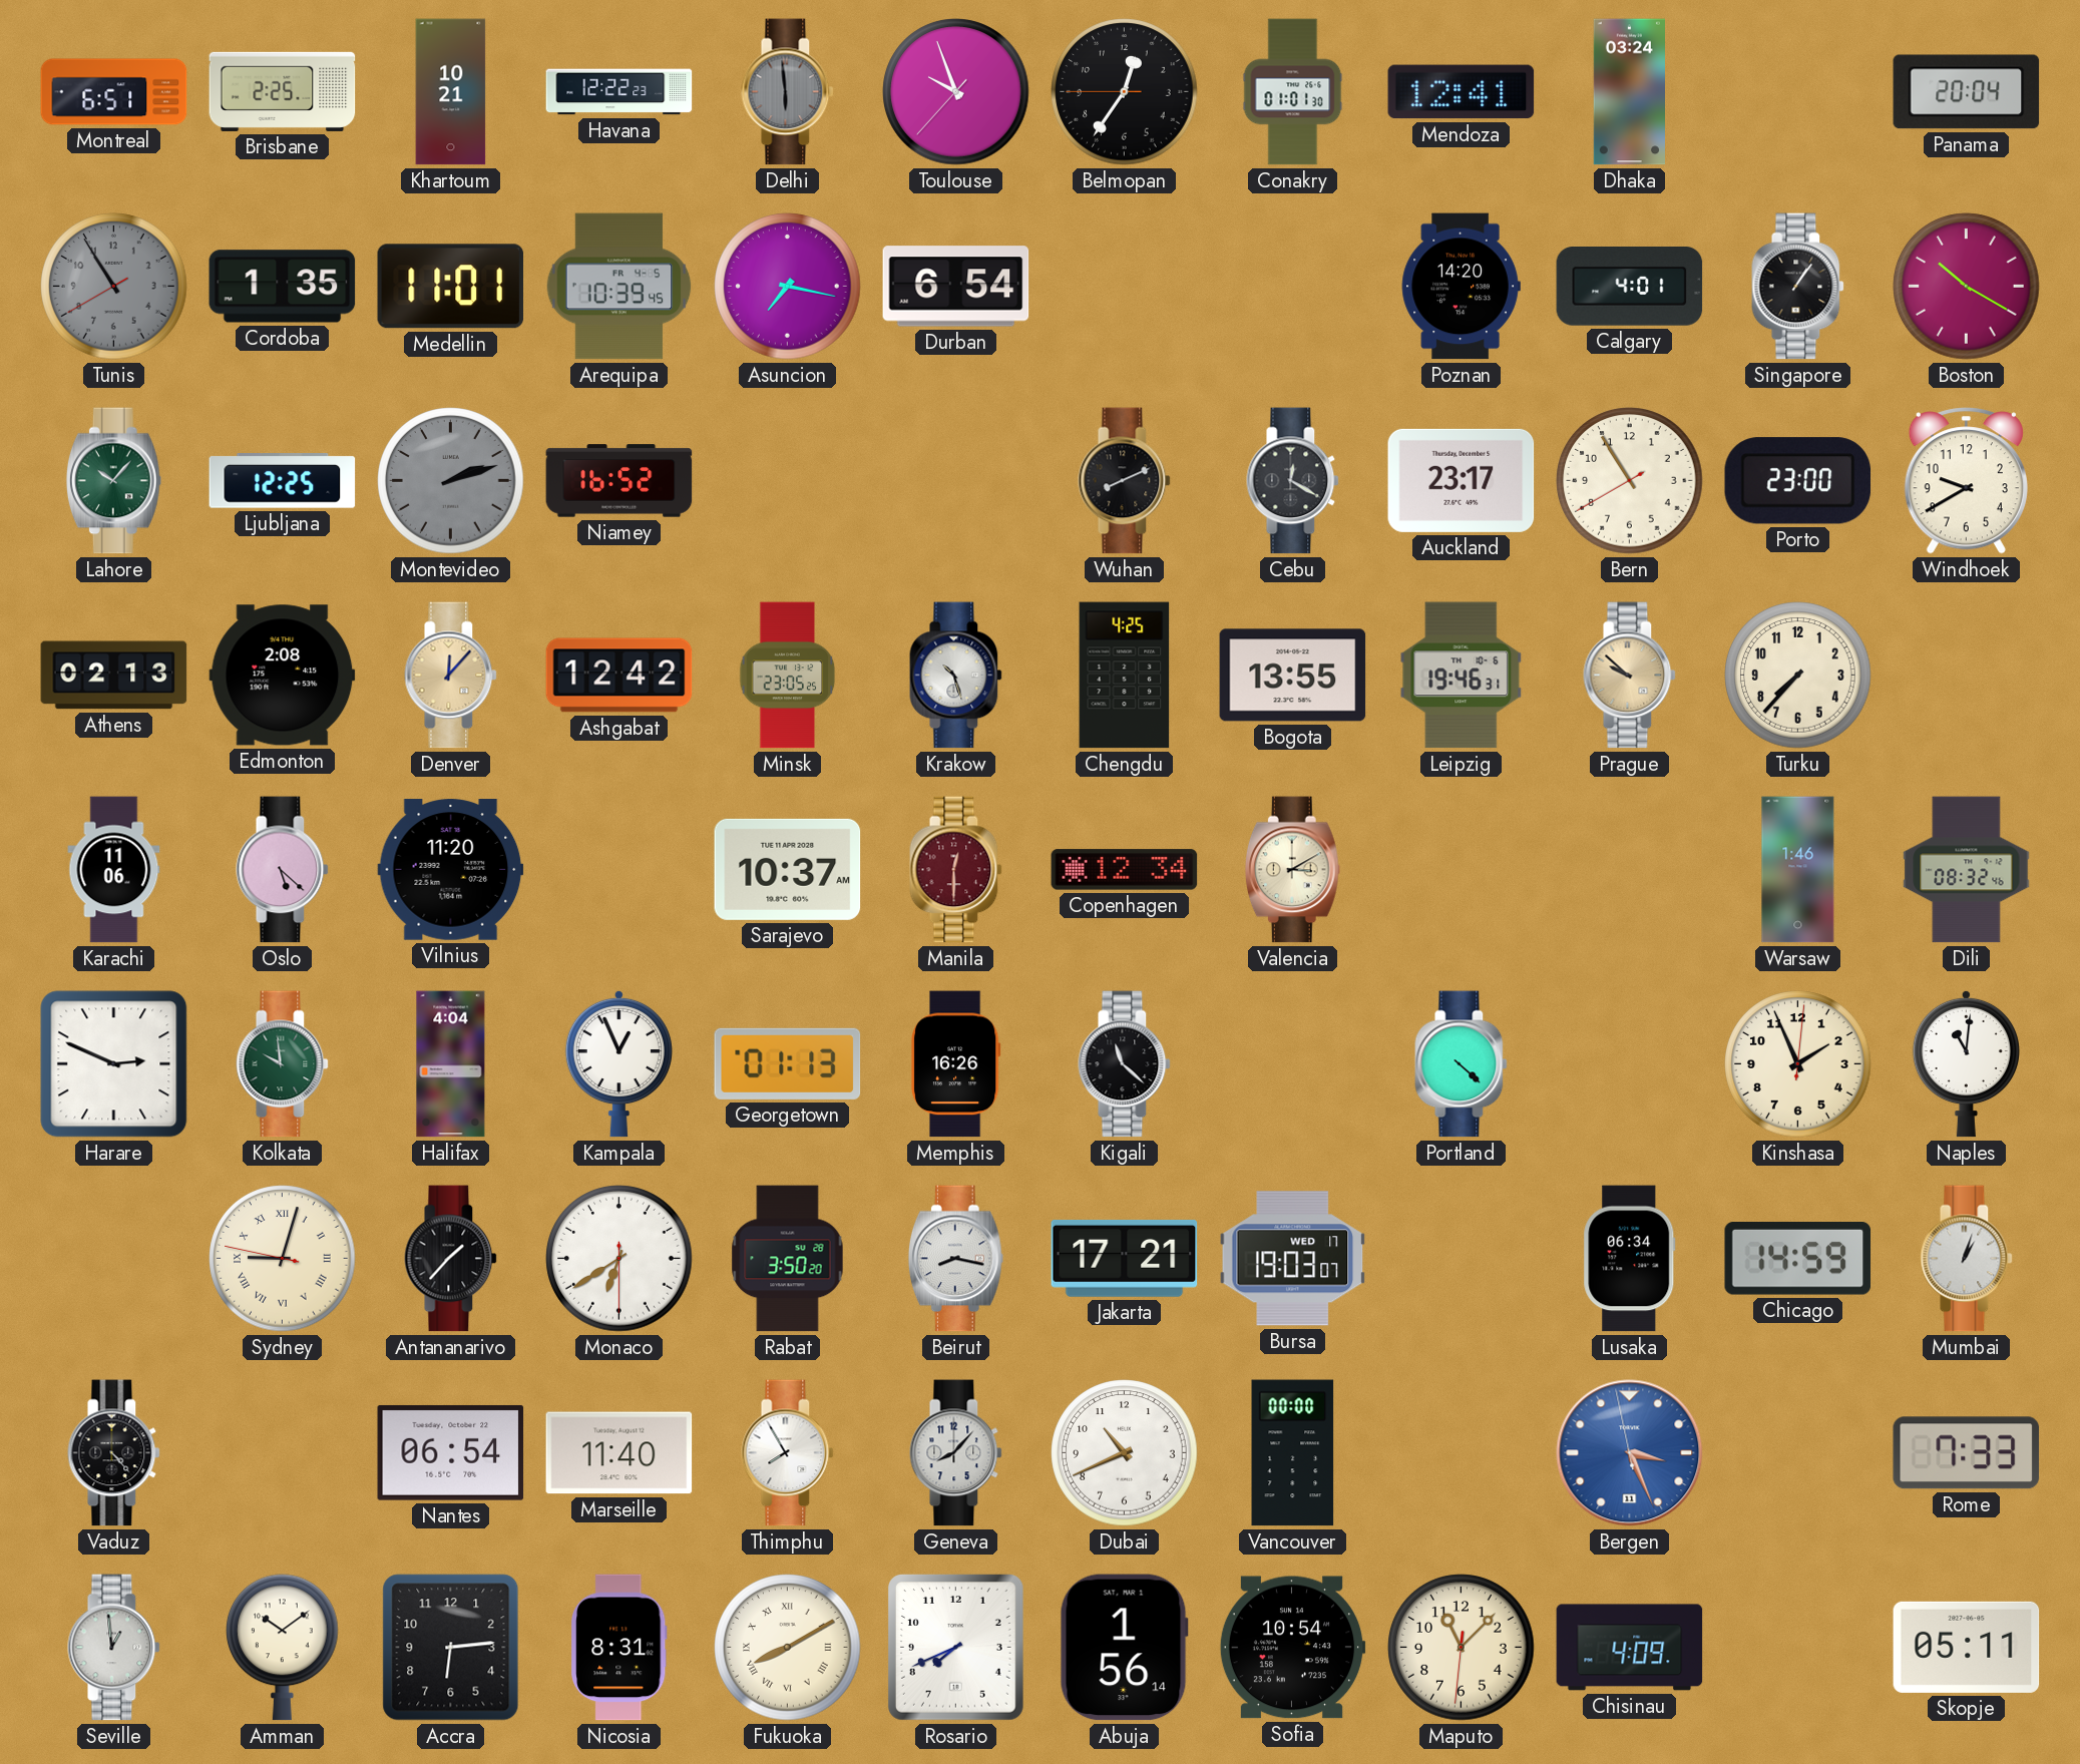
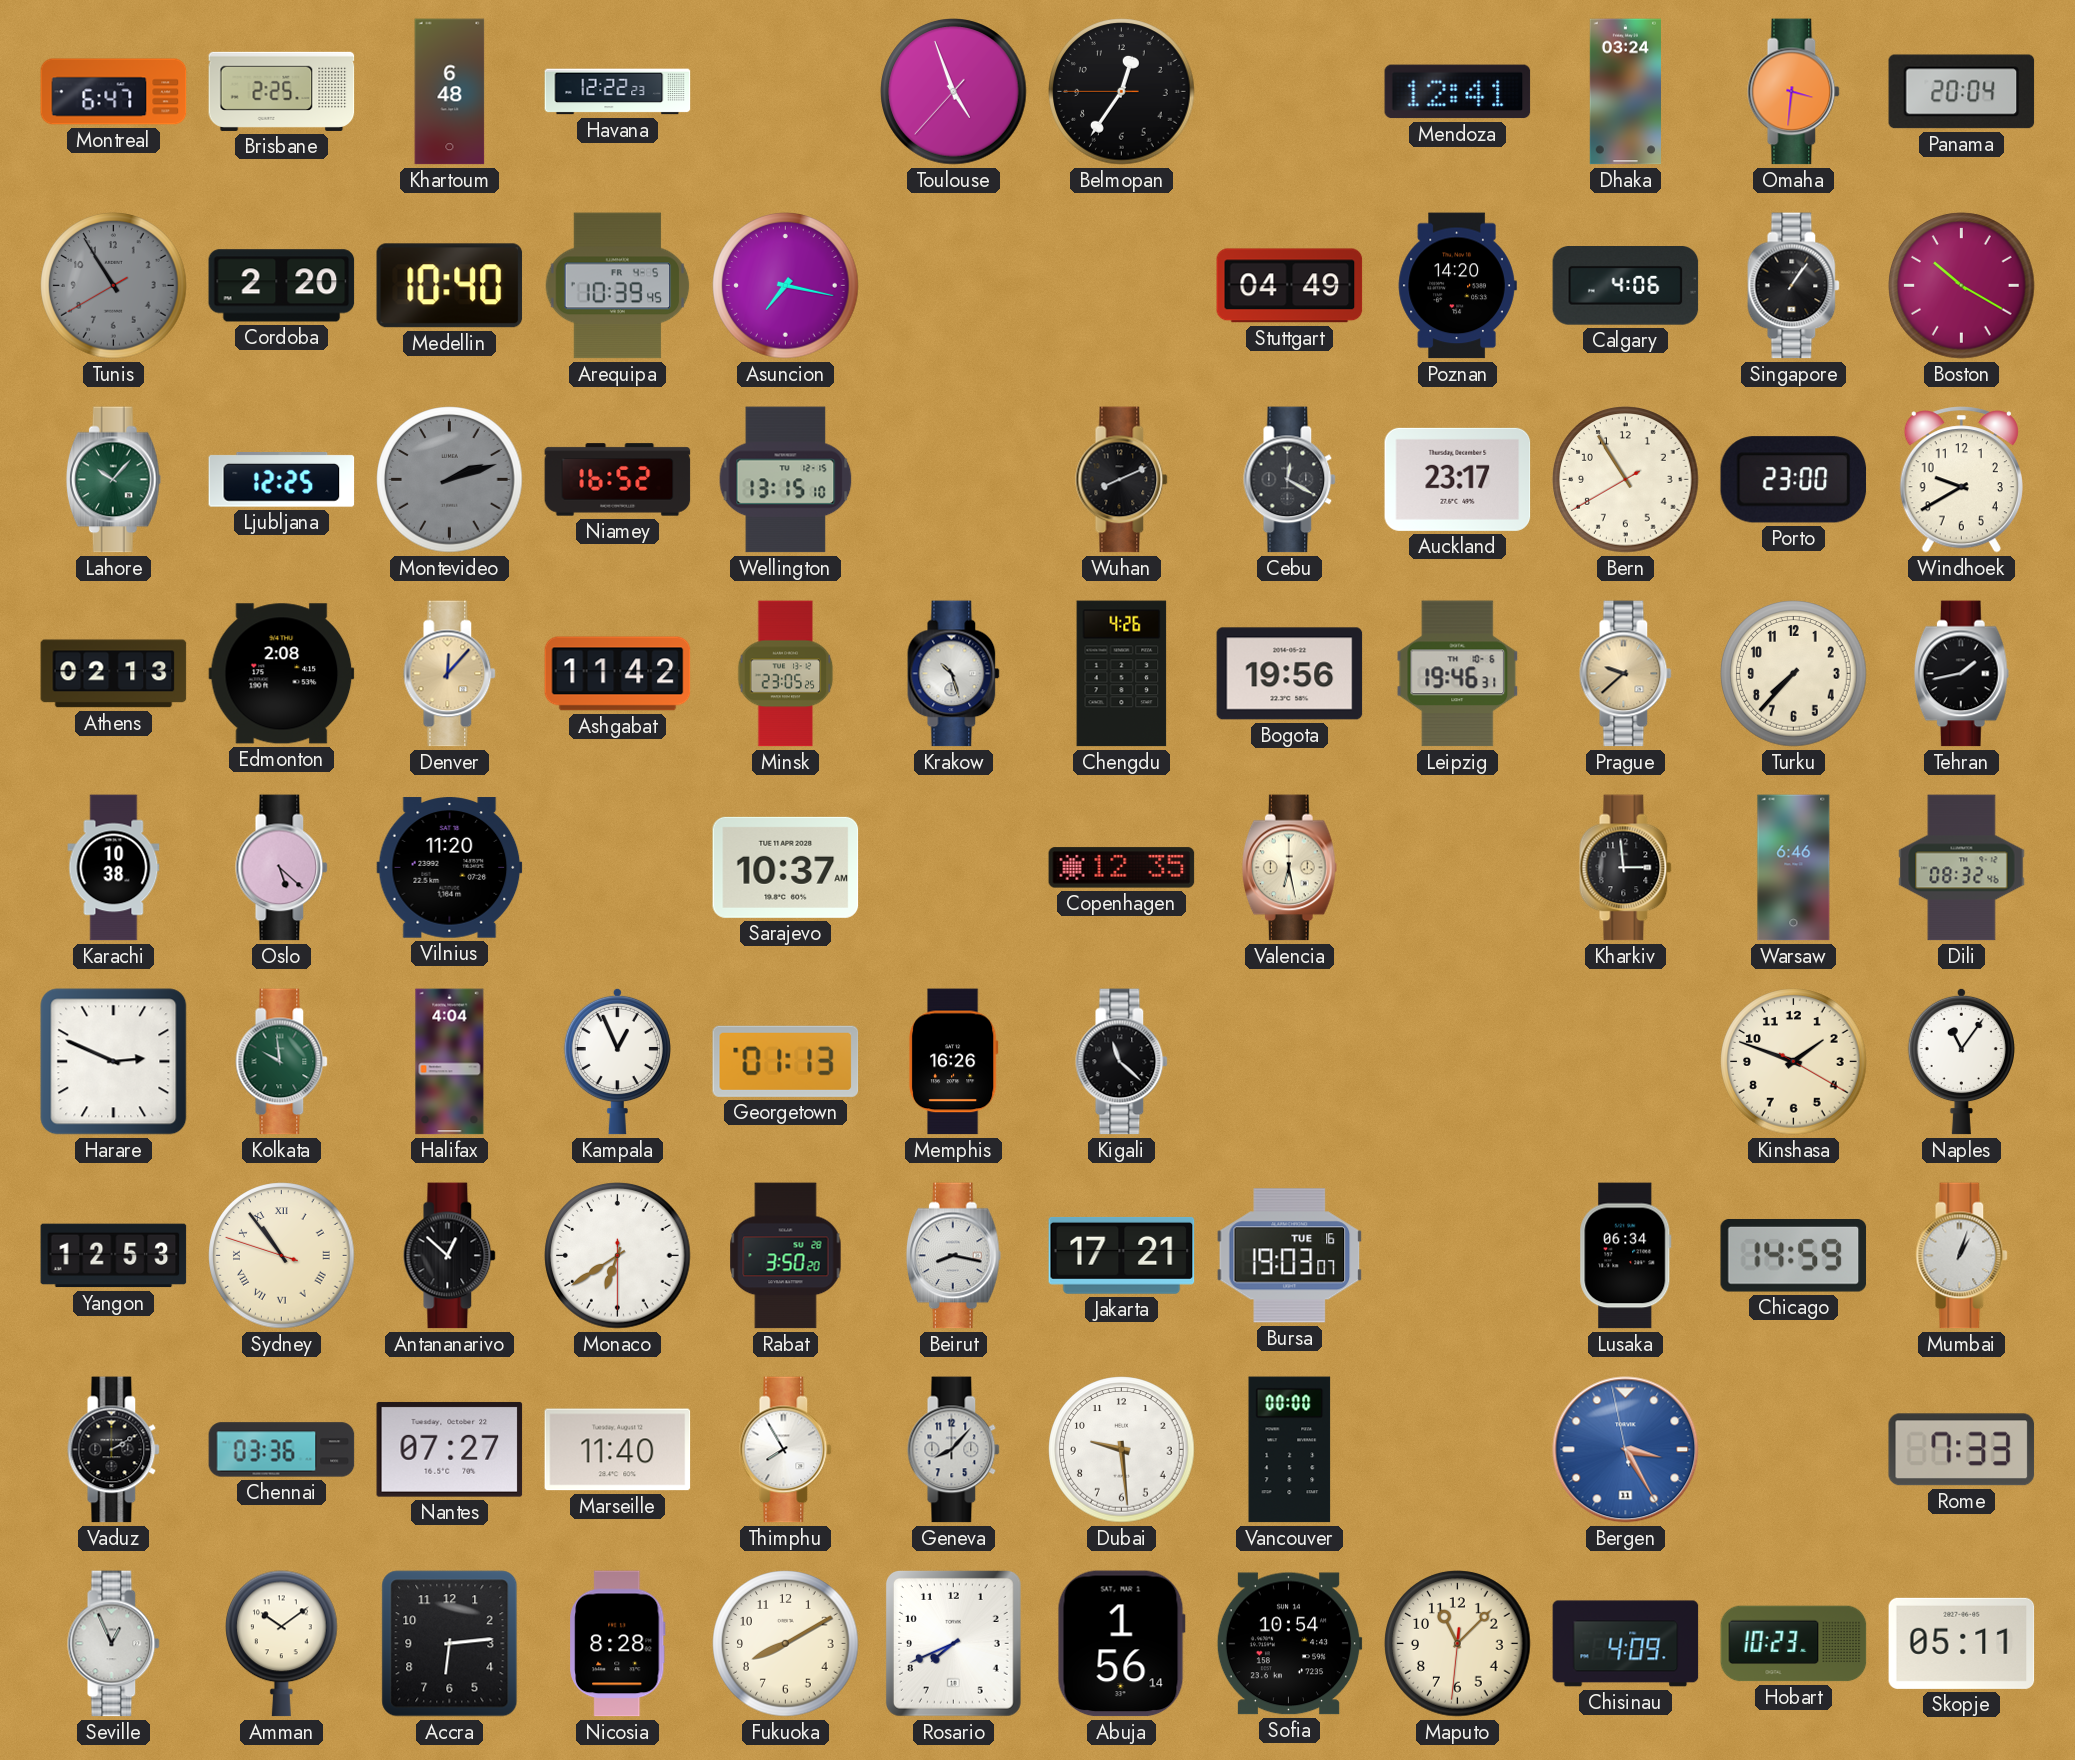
Montreal: 6:51 -> 6:47 (114, 92)
Khartoum: 10:21 -> 6:48 (450, 92)
Delhi: 5:59 -> none (788, 92)
Toulouse: 9:56 -> 4:56 (954, 92)
Conakry: 01:01 -> none (1293, 92)
Omaha: none -> 3:31 (1794, 92)
Cordoba: 1:35 -> 2:20 (282, 286)
Medellin: 11:01 -> 10:40 (450, 286)
Durban: 6:54 -> none (956, 287)
Stuttgart: none -> 04:49 (1290, 286)
Calgary: 4:01 -> 4:06 (1626, 286)
Wellington: none -> 13:15 (786, 480)
Ashgabat: 12:42 -> 11:42 (618, 674)
Chengdu: 4:25 -> 4:26 (1122, 674)
Bogota: 13:55 -> 19:56 (1290, 674)
Prague: 9:52 -> 9:38 (1626, 674)
Tehran: none -> 1:43 (1961, 674)
Karachi: 11:06 -> 10:38 (114, 868)
Manila: 12:30 -> none (956, 870)
Copenhagen: 12:34 -> 12:35 (1122, 868)
Valencia: 3:10 -> 6:28 (1289, 868)
Kharkiv: none -> 2:59 (1626, 868)
Warsaw: 1:46 -> 6:46 (1794, 868)
Portland: 4:22 -> none (1462, 1064)
Kinshasa: 1:56 -> 1:48 (1794, 1062)
Naples: 11:01 -> 11:06 (1961, 1061)
Yangon: none -> 12:53 (114, 1256)
Sydney: 9:02 -> 10:53 (282, 1256)
Antananarivo: 1:37 -> 12:52 (450, 1256)
Bursa date: WED 17 -> TUE 16 (1290, 1256)
Vaduz: 4:23 -> 2:10 (114, 1450)
Chennai: none -> 03:36 (282, 1450)
Nantes: 06:54 -> 07:27 (450, 1449)
Dubai: 10:41 -> 9:29 (1122, 1450)
Bergen: 3:25 -> 3:24 (1626, 1450)
Seville: 12:59 -> 12:56 (114, 1644)
Nicosia: 8:31 -> 8:28 (618, 1644)
Fukuoka numerals: Roman -> Arabic (786, 1644)
Hobart: none -> 10:23 (1794, 1644)
